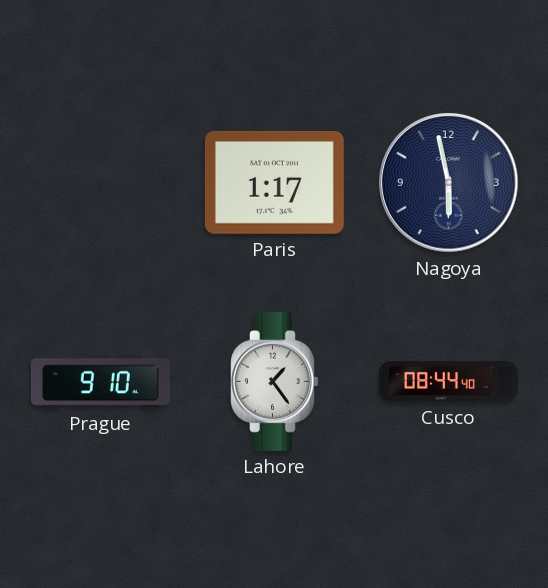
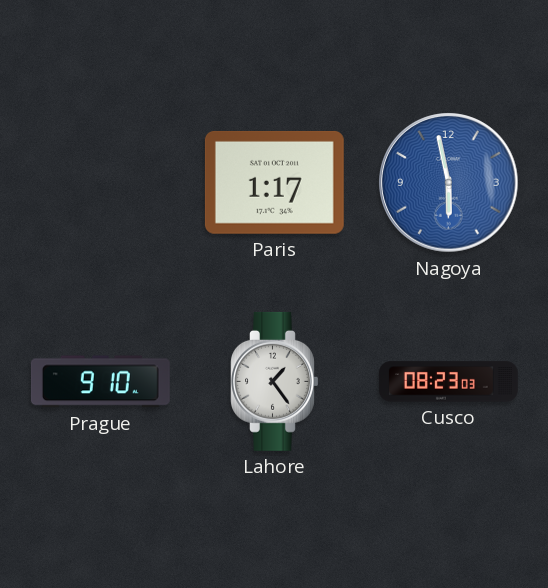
Nagoya dial: navy -> blue (449, 183)
Cusco: 08:44 -> 08:23 (448, 382)
